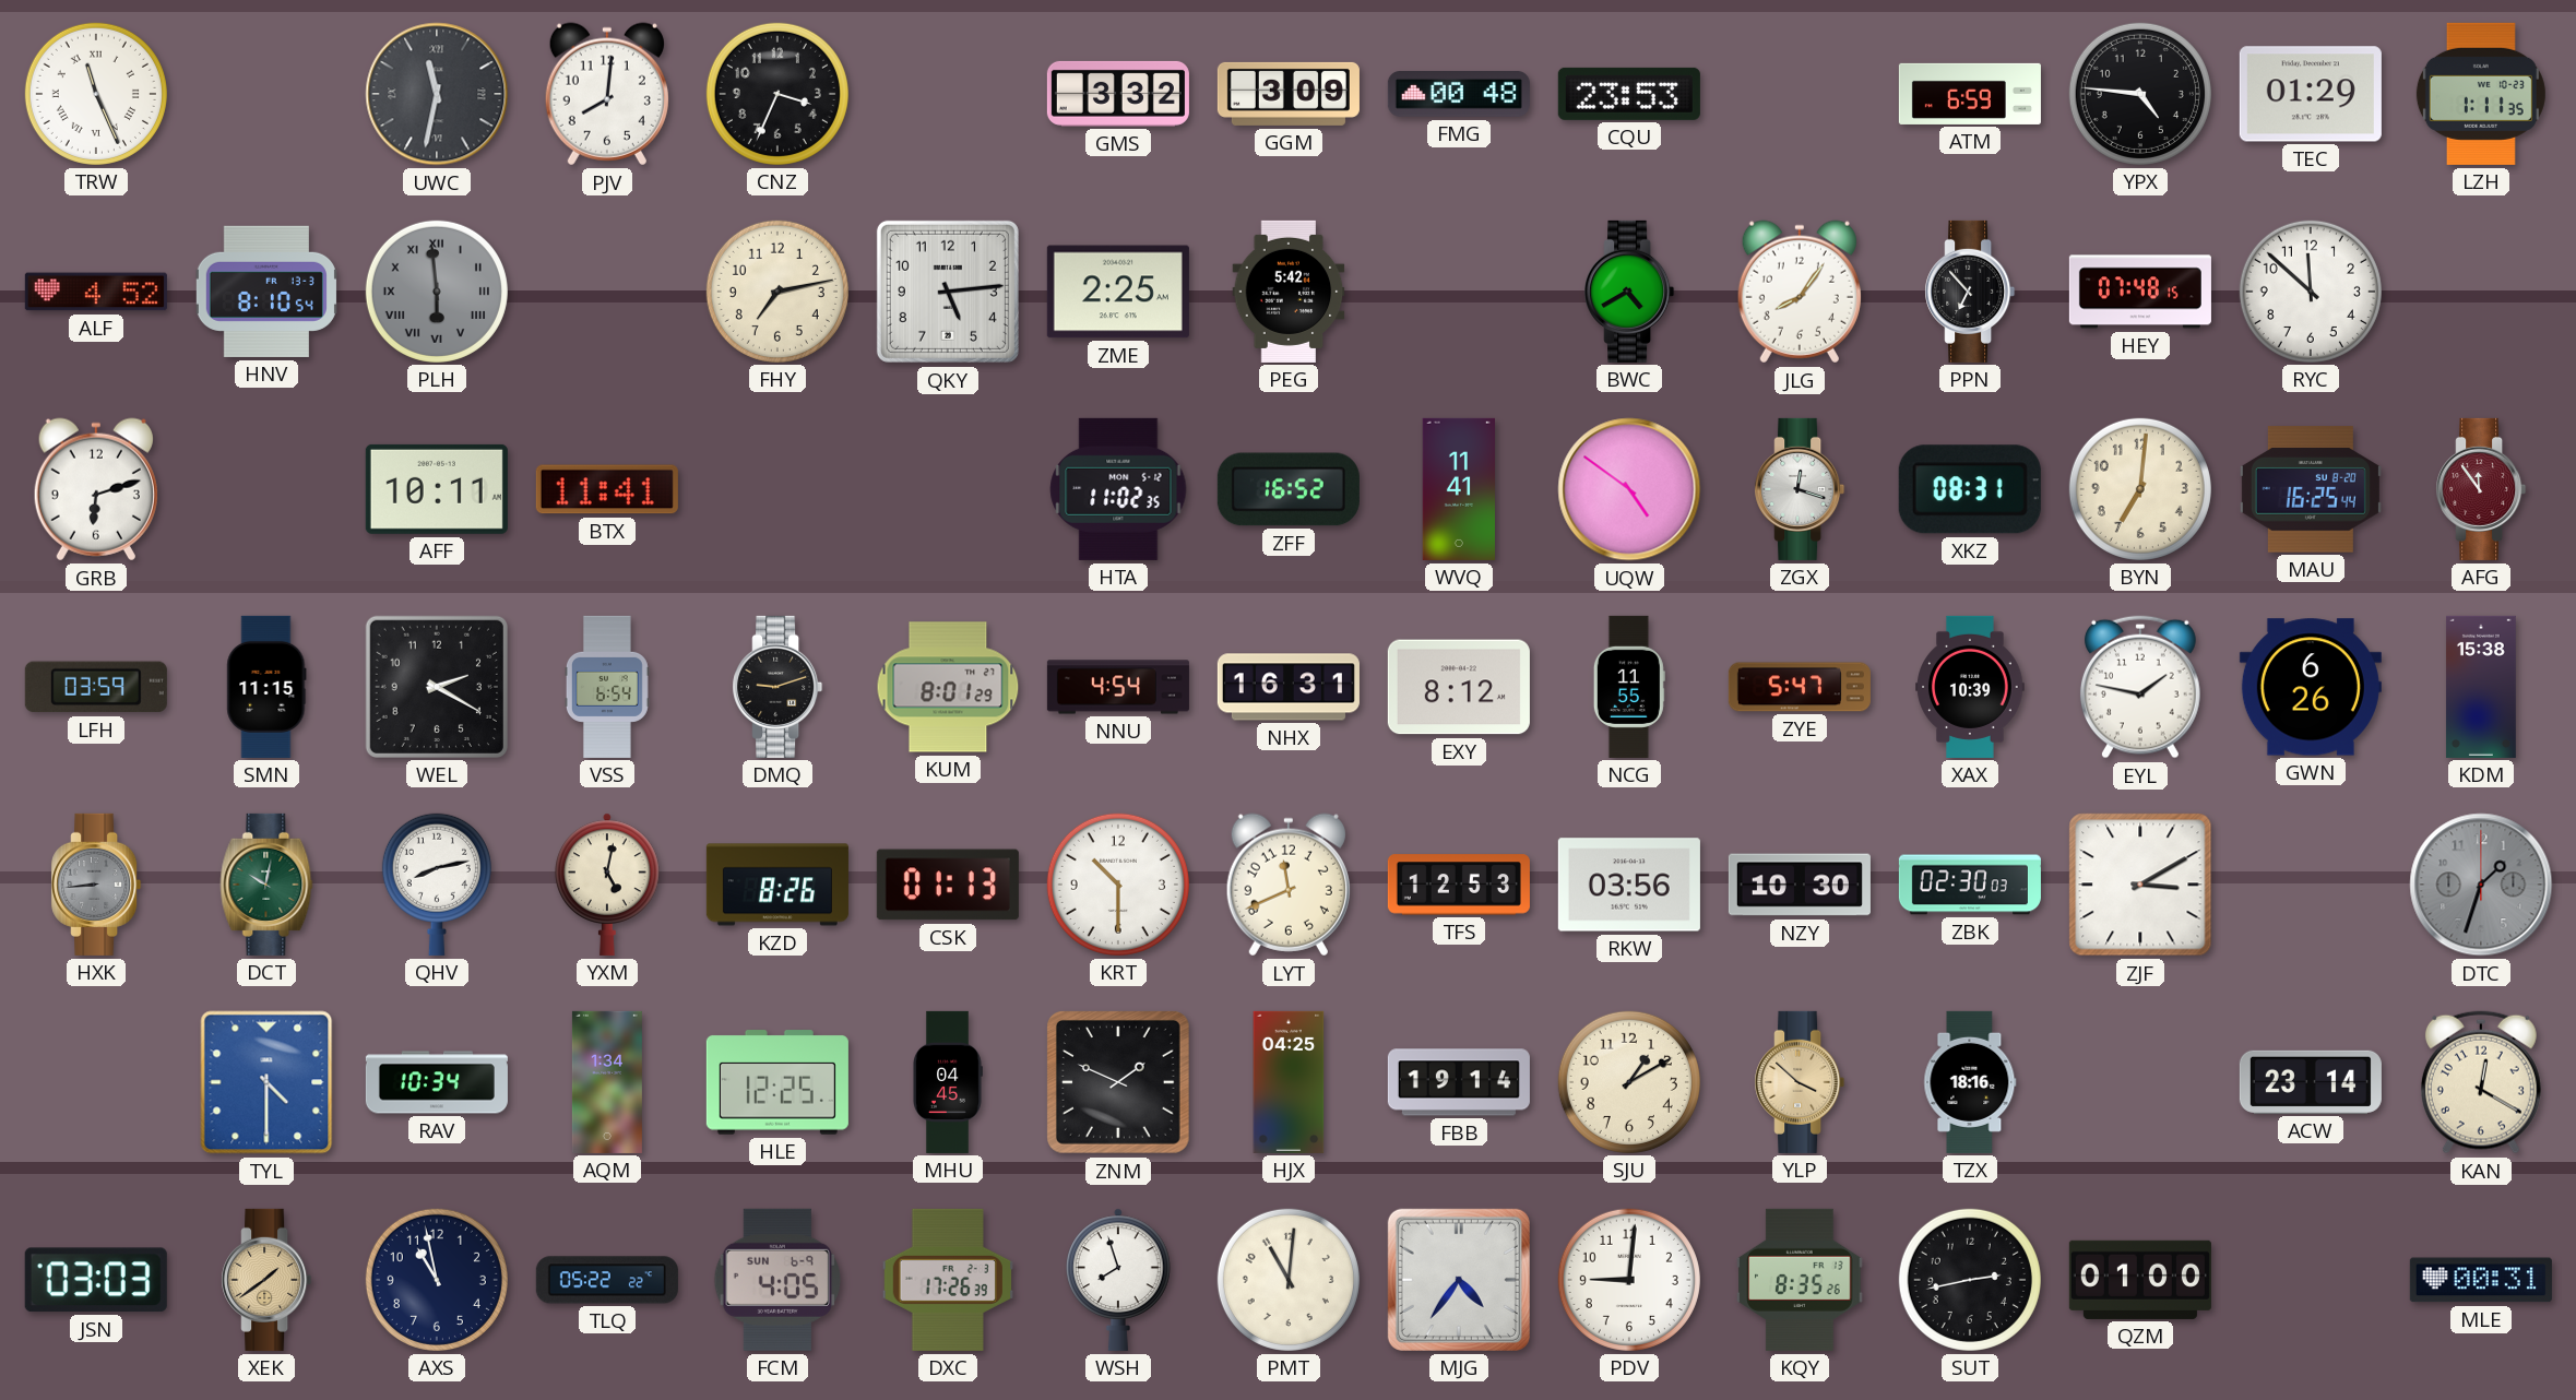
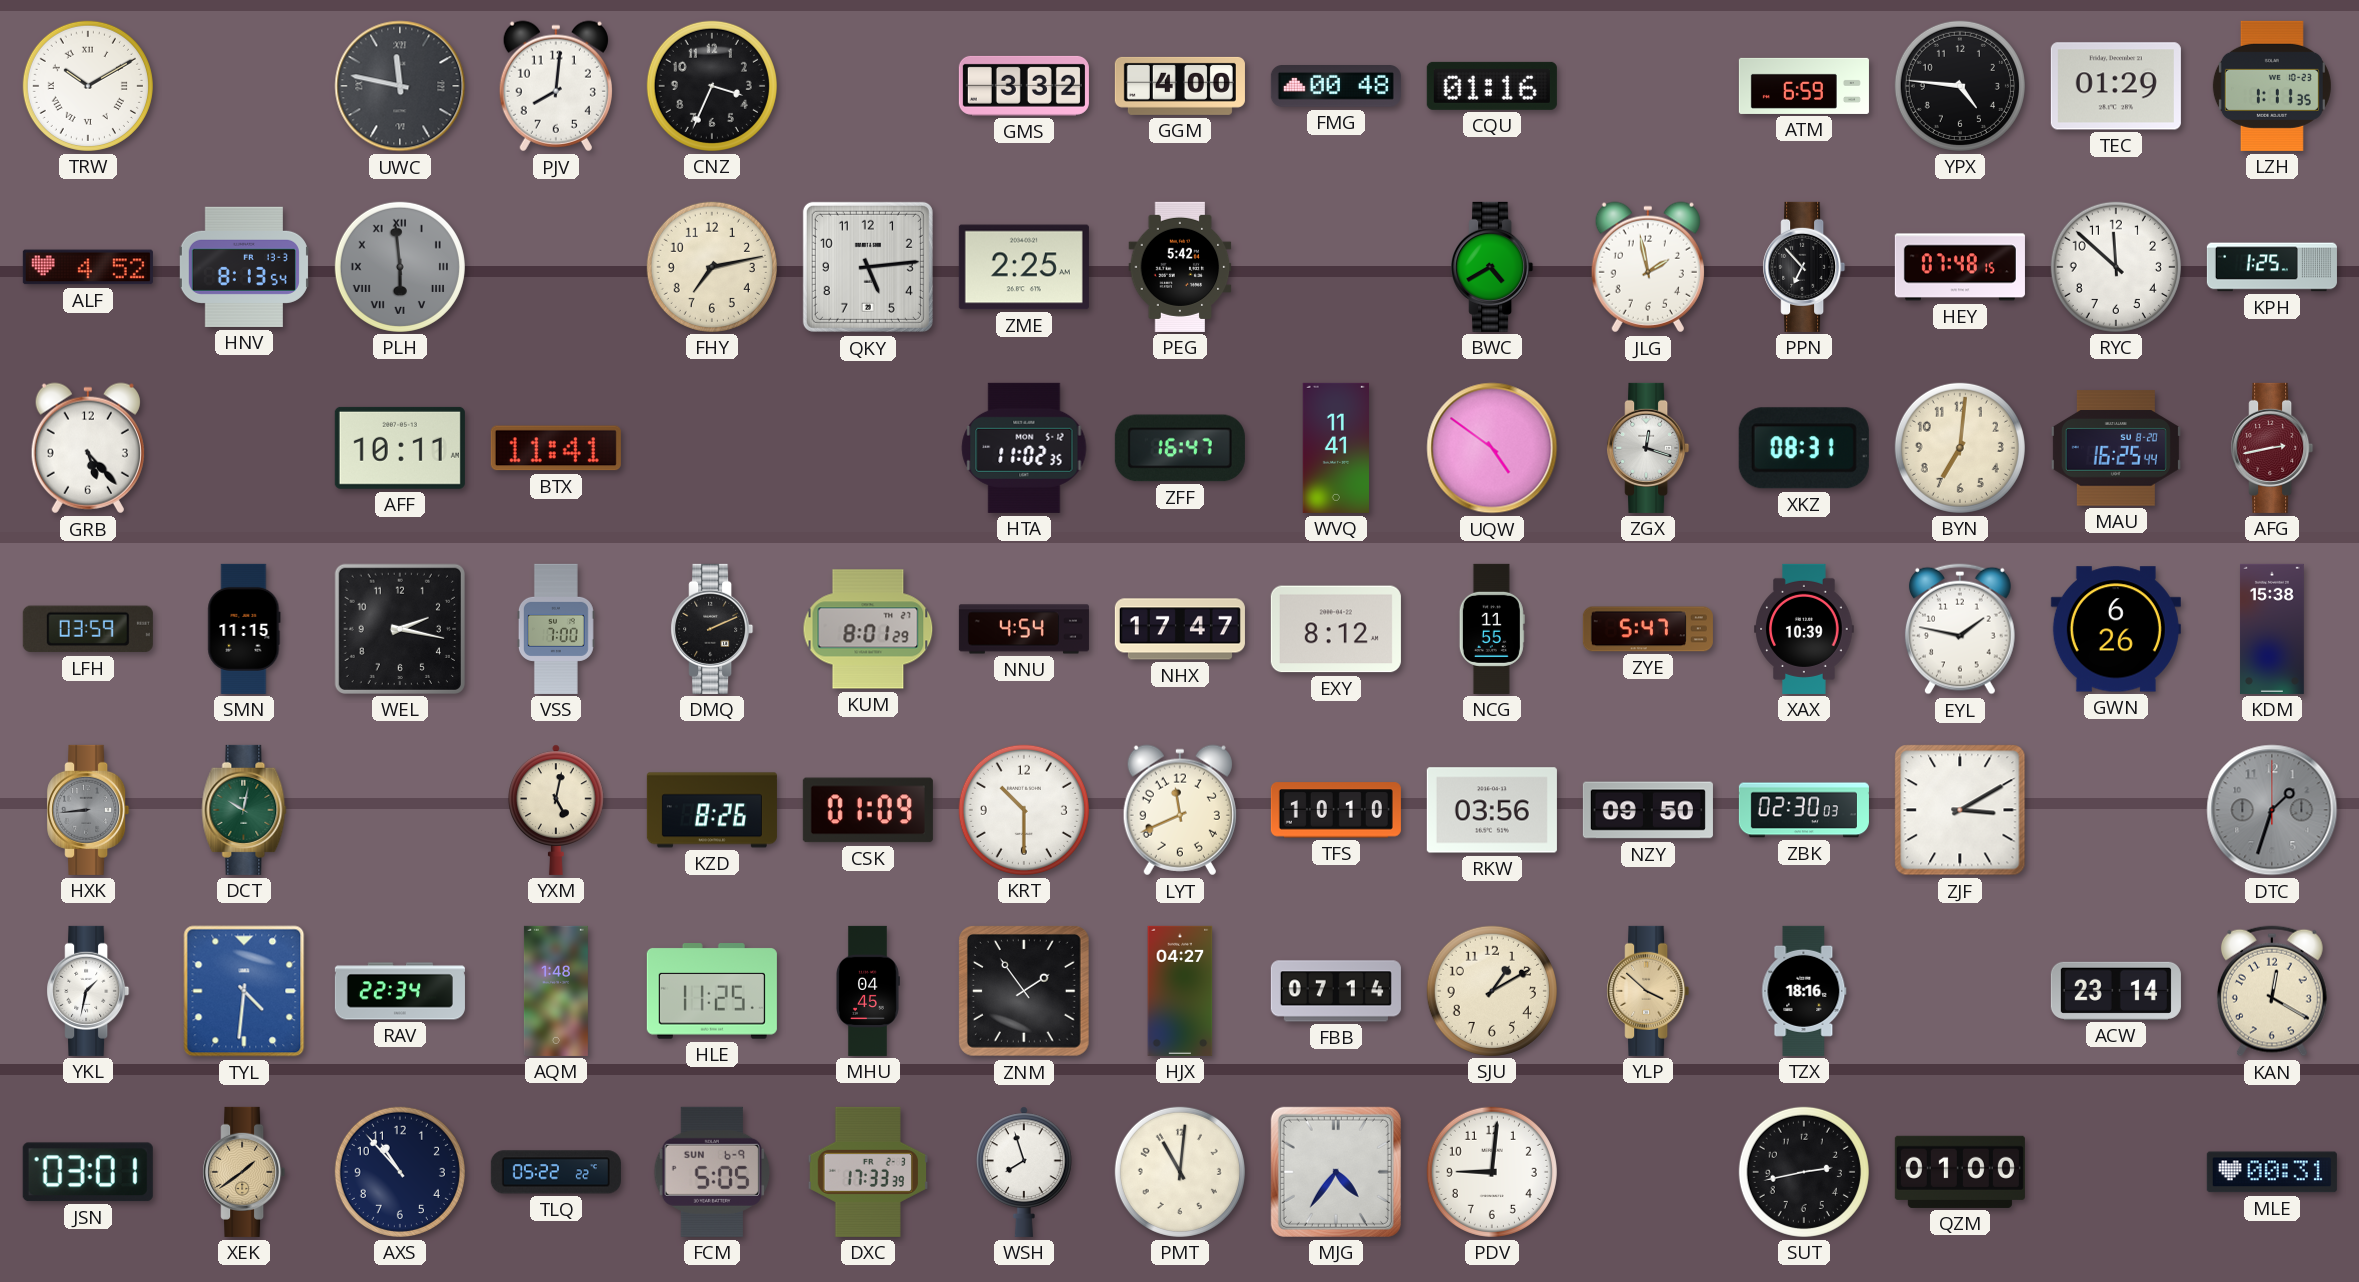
TRW: 11:26 -> 10:10 (88, 86)
UWC: 11:32 -> 11:47 (400, 86)
GGM: 3:09 -> 4:00 (1180, 86)
CQU: 23:53 -> 01:16 (1492, 86)
HNV: 8:10 -> 8:13 (244, 267)
JLG: 8:06 -> 1:58 (1648, 267)
KPH: none -> 1:25 (2272, 267)
GRB: 6:12 -> 5:23 (88, 448)
ZFF: 16:52 -> 16:47 (1180, 448)
AFG: 11:54 -> 2:43 (2272, 448)
WEL: 2:20 -> 2:17 (400, 629)
VSS: 6:54 -> 7:00 (556, 629)
DMQ: 9:12 -> 2:11 (712, 629)
NHX: 16:31 -> 17:47 (1180, 629)
QHV: 8:13 -> none (437, 885)
CSK: 01:13 -> 01:09 (868, 810)
TFS: 12:53 -> 10:10 (1336, 810)
NZY: 10:30 -> 09:50 (1648, 810)
YKL: none -> 1:32 (88, 991)
TYL: 4:30 -> 4:31 (244, 991)
RAV: 10:34 -> 22:34 (400, 991)
AQM: 1:34 -> 1:48 (556, 991)
HLE: 12:25 -> 11:25 (712, 991)
ZNM: 1:49 -> 1:54 (1024, 991)
HJX: 04:25 -> 04:27 (1180, 991)
FBB: 19:14 -> 07:14 (1336, 991)
JSN: 03:03 -> 03:01 (88, 1172)
AXS: 10:58 -> 10:53 (400, 1172)
FCM: 4:05 -> 5:05 (711, 1172)
DXC: 17:26 -> 17:33 (867, 1172)
KQY: 8:35 -> none (1800, 1280)
